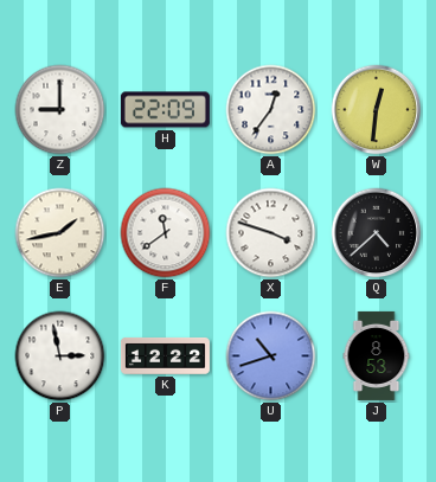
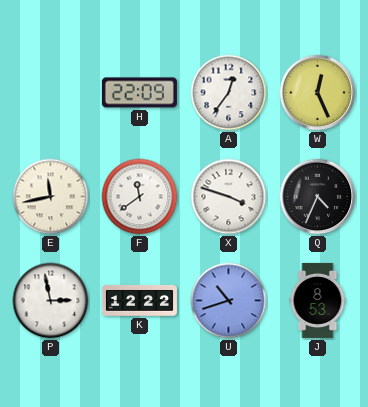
Z: 9:00 -> none (60, 110)
W: 12:31 -> 12:26 (318, 93)
E: 1:43 -> 11:43 (51, 197)
Q: 4:38 -> 4:34 (318, 197)
